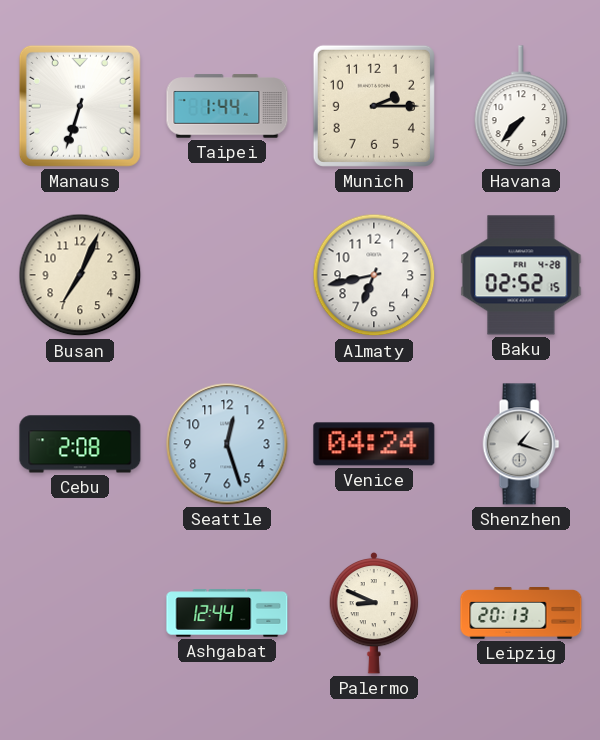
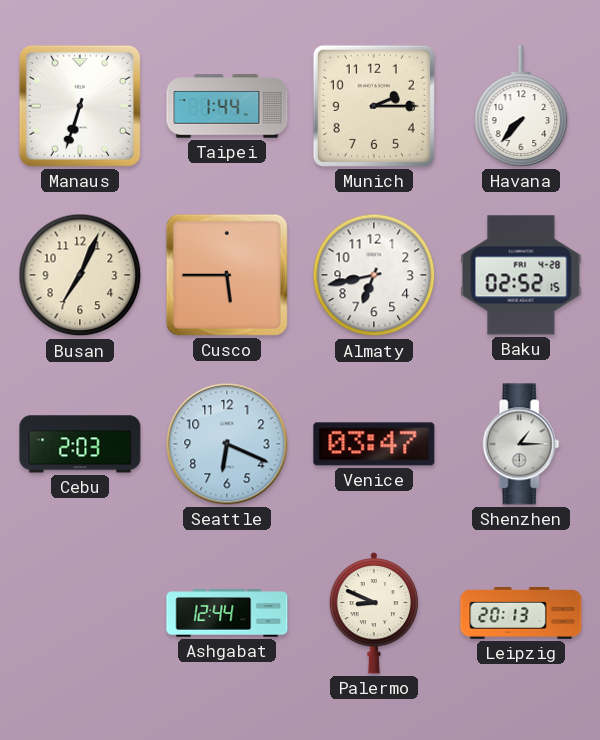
Cusco: none -> 5:45 (227, 275)
Cebu: 2:08 -> 2:03 (80, 444)
Seattle: 12:27 -> 6:19 (227, 444)
Venice: 04:24 -> 03:47 (374, 444)
Shenzhen: 1:18 -> 1:15 (521, 444)
